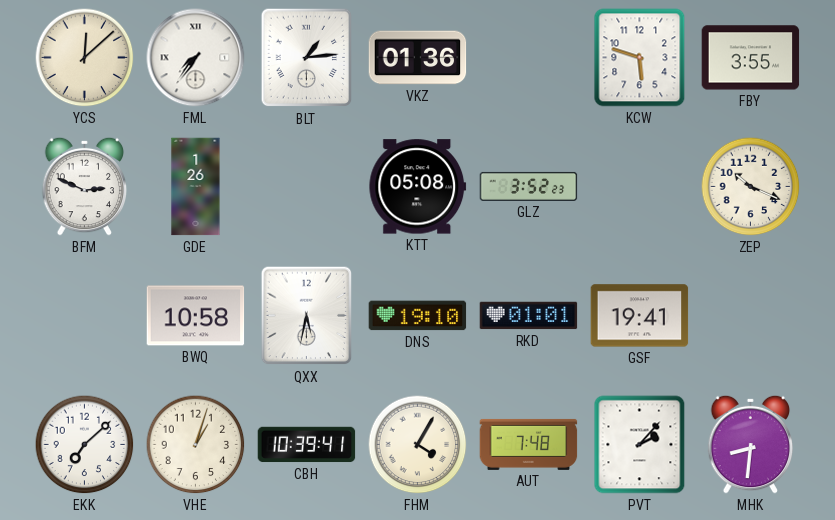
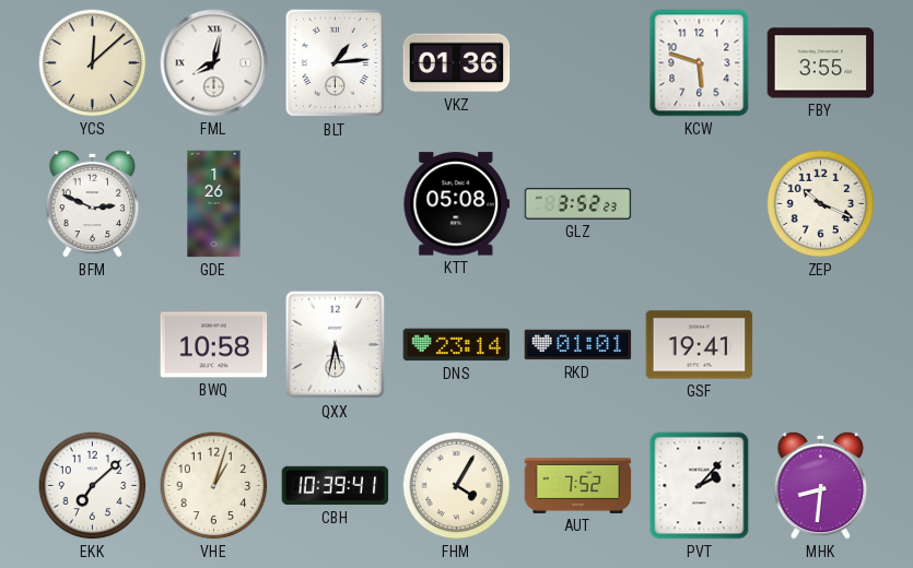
FML: 7:36 -> 8:02 (214, 63)
DNS: 19:10 -> 23:14 (457, 345)
AUT: 7:48 -> 7:52 (578, 485)
